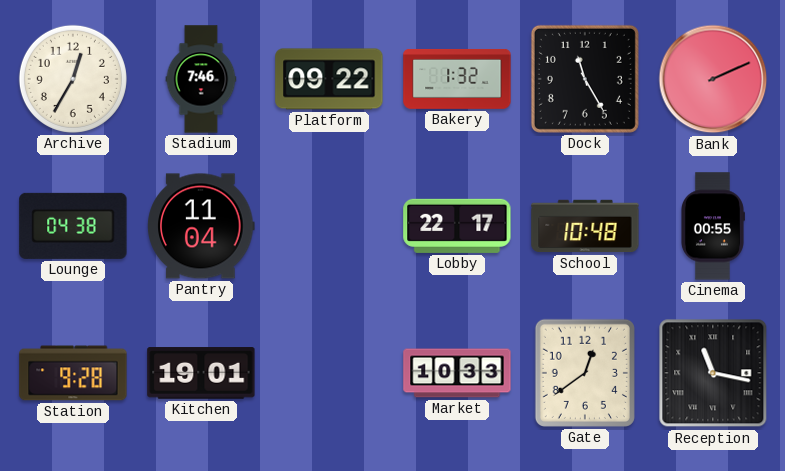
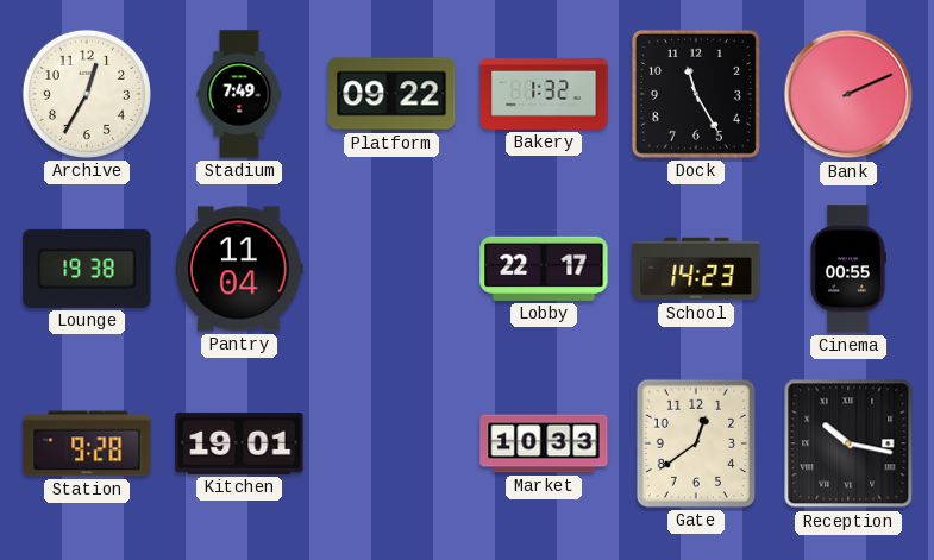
Stadium: 7:46 -> 7:49 (239, 94)
Lounge: 04:38 -> 19:38 (87, 269)
School: 10:48 -> 14:23 (696, 269)
Reception: 11:17 -> 10:17 (848, 443)
